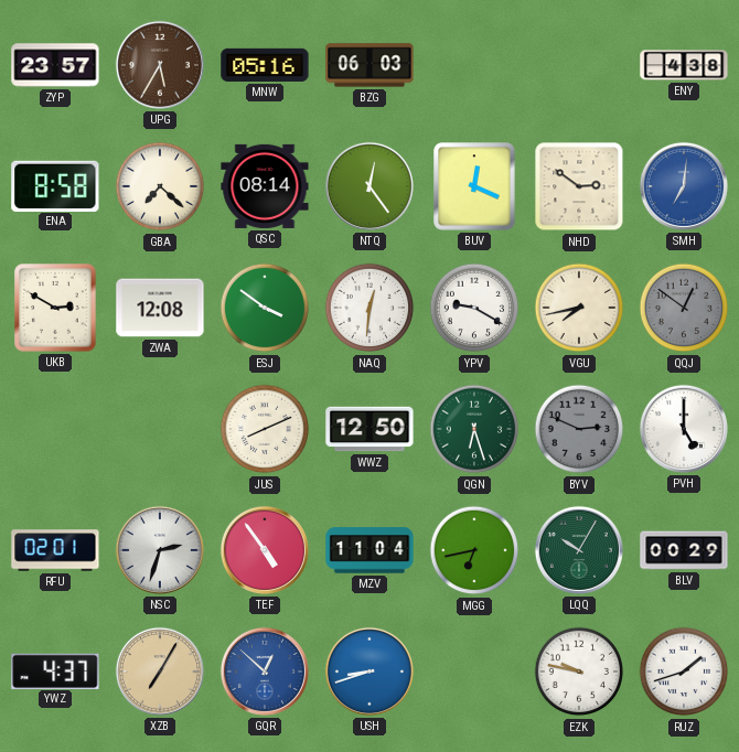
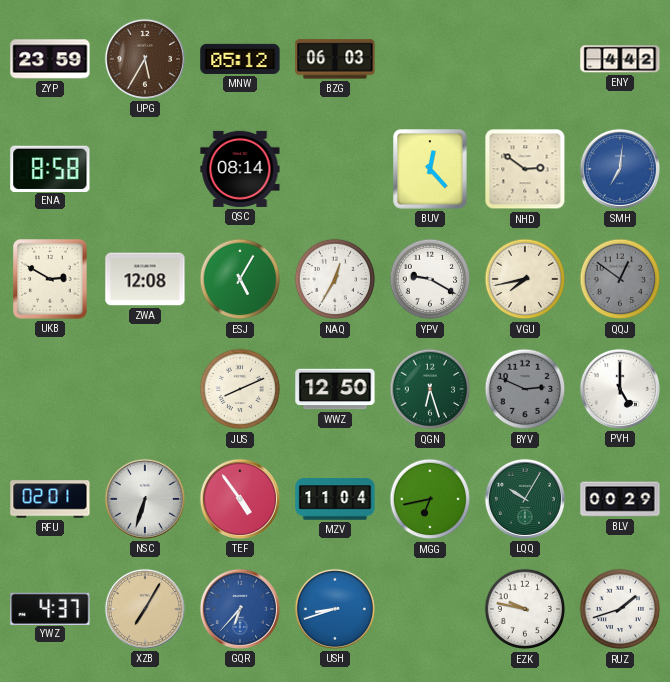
ZYP: 23:57 -> 23:59 (50, 59)
MNW: 05:16 -> 05:12 (240, 59)
ENY: 4:38 -> 4:42 (620, 59)
GBA: 7:22 -> none (160, 186)
NTQ: 12:24 -> none (369, 186)
BUV: 12:19 -> 12:23 (430, 169)
ESJ: 3:51 -> 5:05 (240, 279)
NAQ: 12:31 -> 12:35 (335, 279)
NSC: 2:33 -> 6:33 (145, 499)
GQR: 12:52 -> 6:37 (240, 609)
